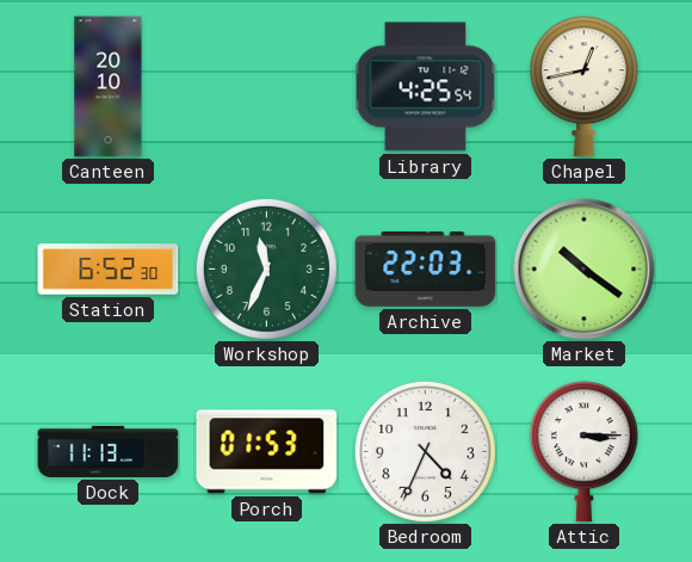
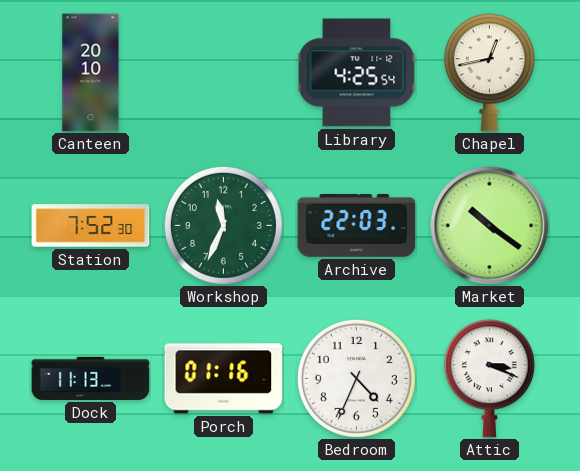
Station: 6:52 -> 7:52 (91, 226)
Porch: 01:53 -> 01:16 (224, 379)
Attic: 3:15 -> 3:19 (489, 379)
